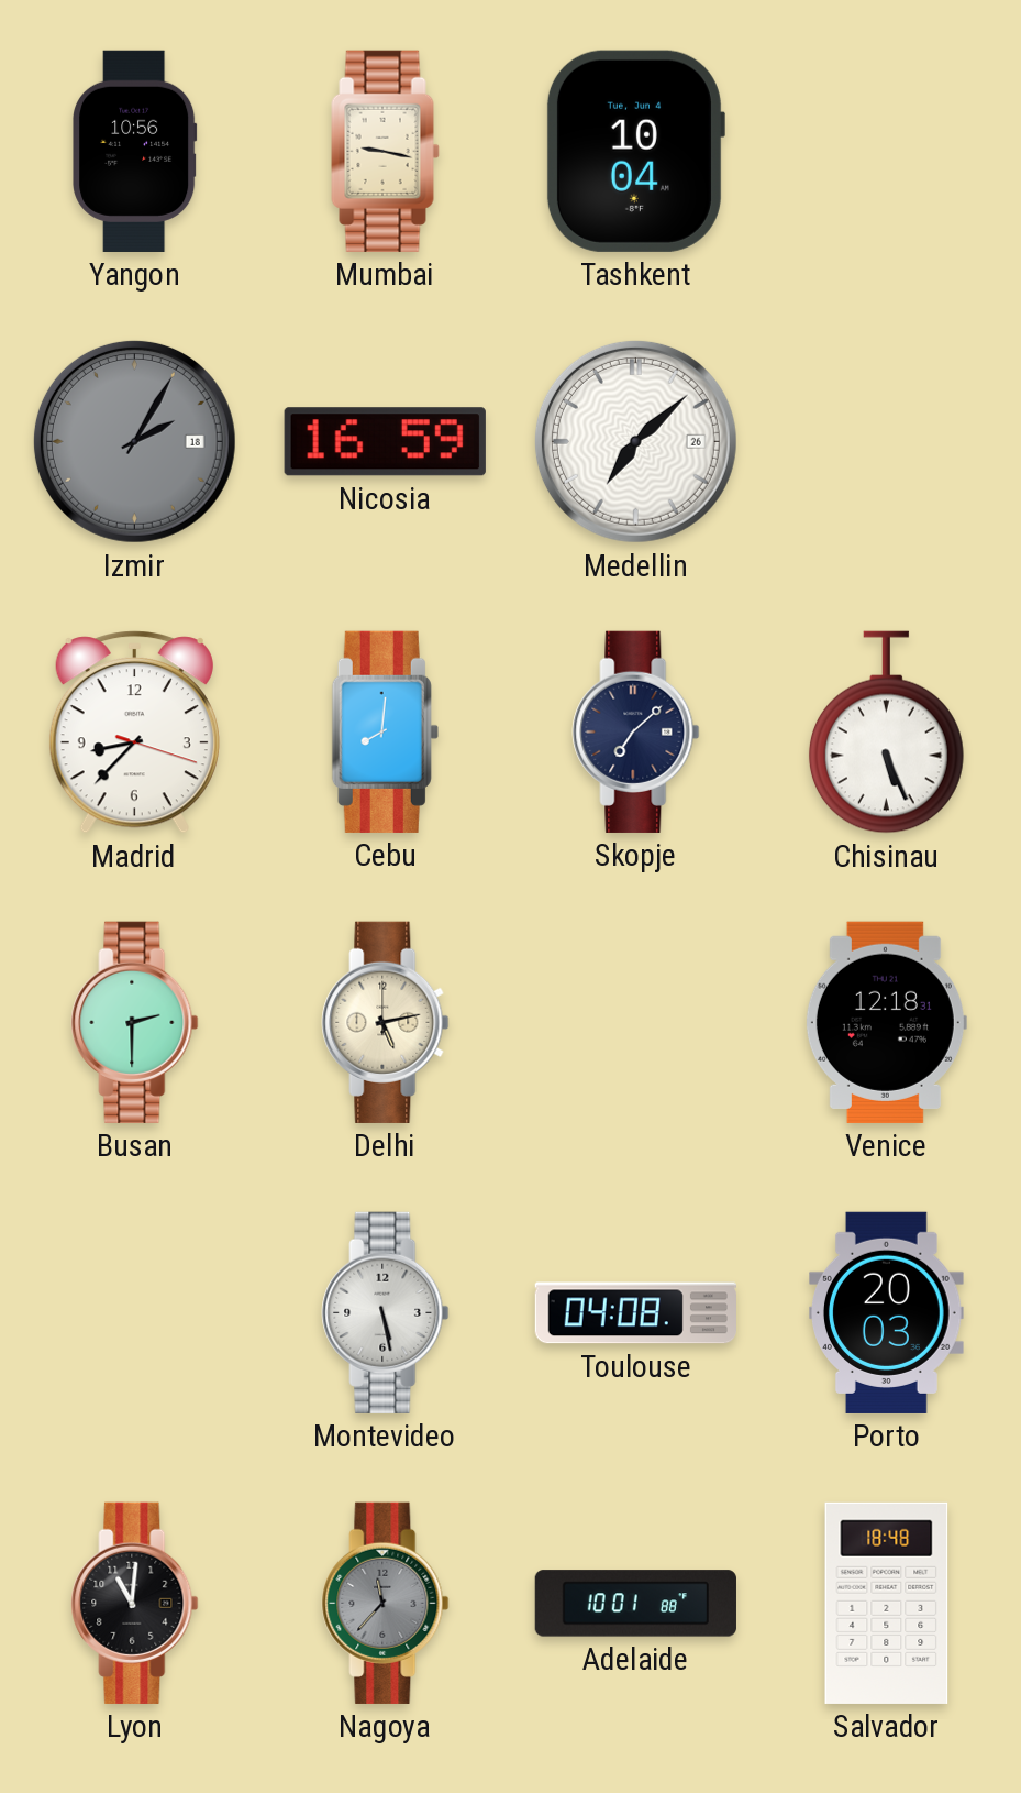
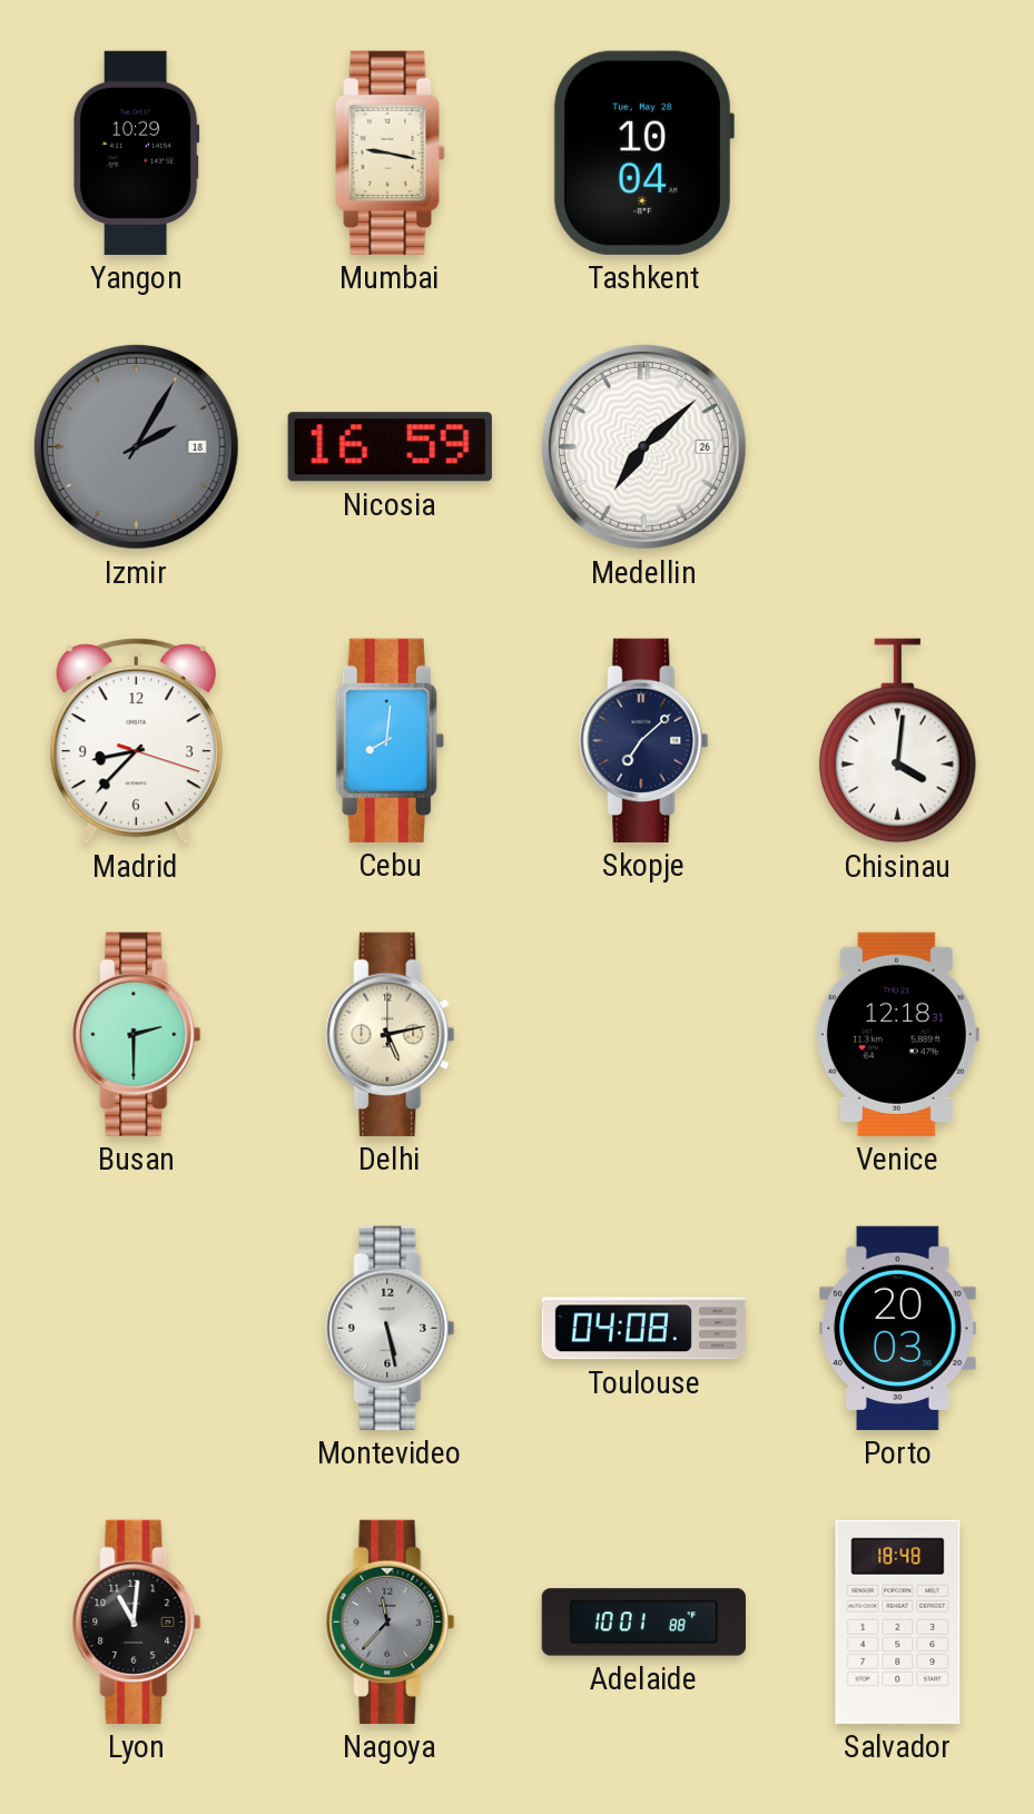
Yangon: 10:56 -> 10:29 (137, 152)
Tashkent date: Tue, Jun 4 -> Tue, May 28 (643, 152)
Chisinau: 5:26 -> 4:01 (897, 741)
